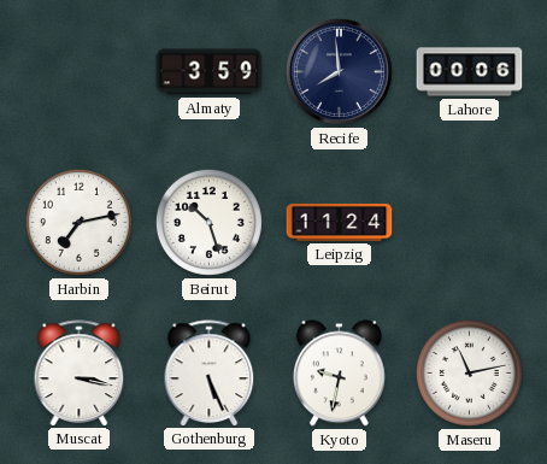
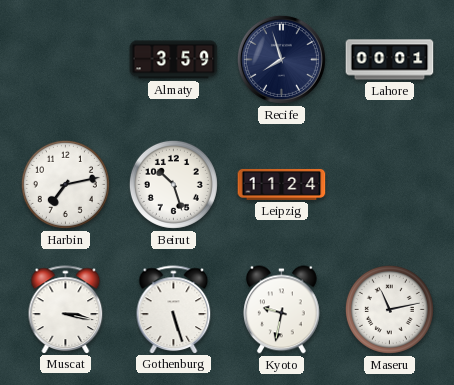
Recife: 7:59 -> 7:57 (281, 59)
Lahore: 00:06 -> 00:01 (390, 60)
Gothenburg: 5:26 -> 5:27 (174, 309)
